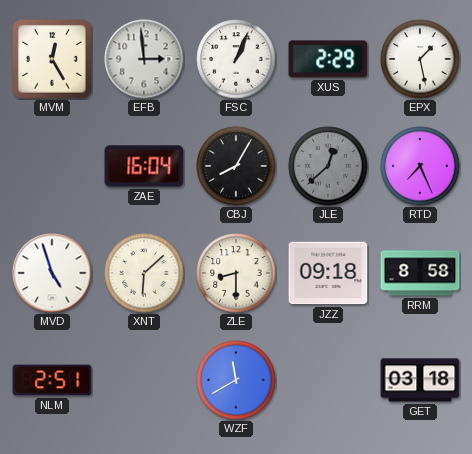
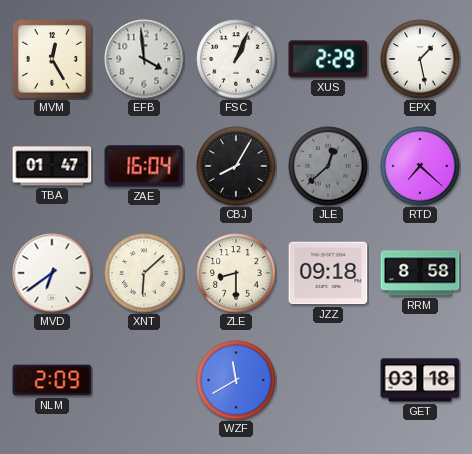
EFB: 2:59 -> 3:59 (144, 59)
TBA: none -> 01:47 (52, 166)
RTD: 7:26 -> 7:22 (420, 166)
MVD: 4:57 -> 6:39 (52, 273)
NLM: 2:51 -> 2:09 (52, 380)
